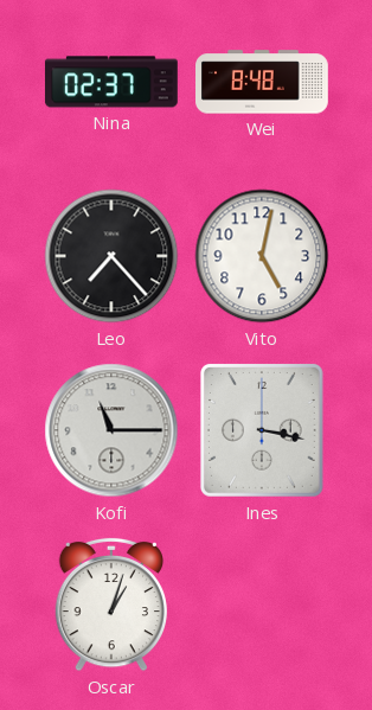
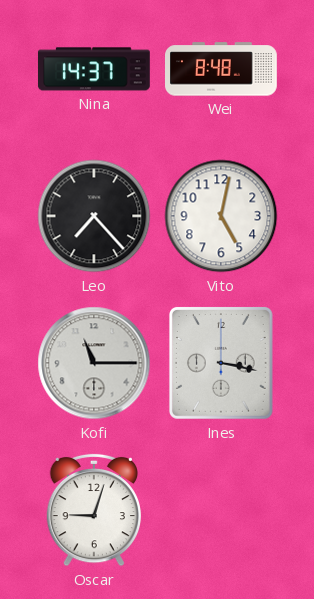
Nina: 02:37 -> 14:37 (94, 69)
Oscar: 1:03 -> 9:03 (93, 510)
